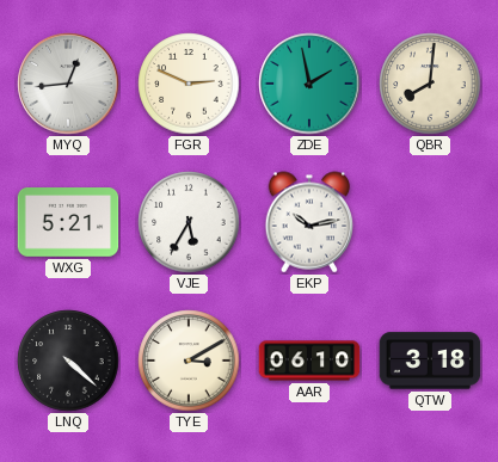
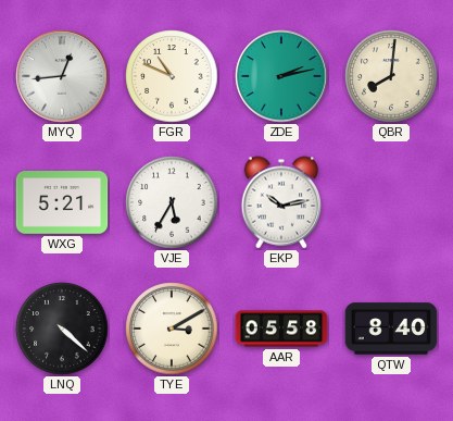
FGR: 2:49 -> 10:49 (172, 76)
ZDE: 1:58 -> 2:13 (281, 76)
AAR: 06:10 -> 05:58 (281, 329)
QTW: 3:18 -> 8:40 (391, 329)
